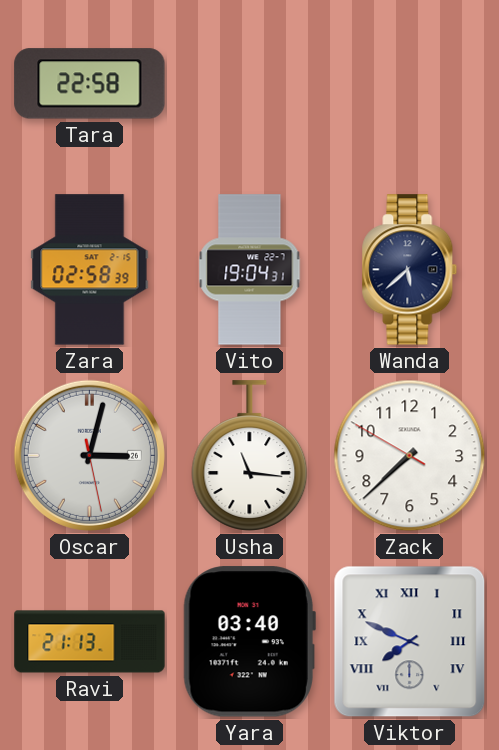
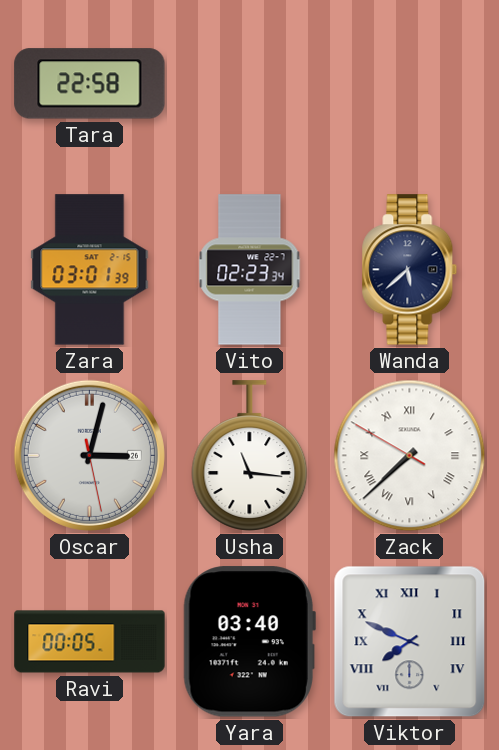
Zara: 02:58 -> 03:01 (90, 270)
Vito: 19:04 -> 02:23 (250, 270)
Zack numerals: Arabic -> Roman (410, 456)
Ravi: 21:13 -> 00:05 (90, 642)
